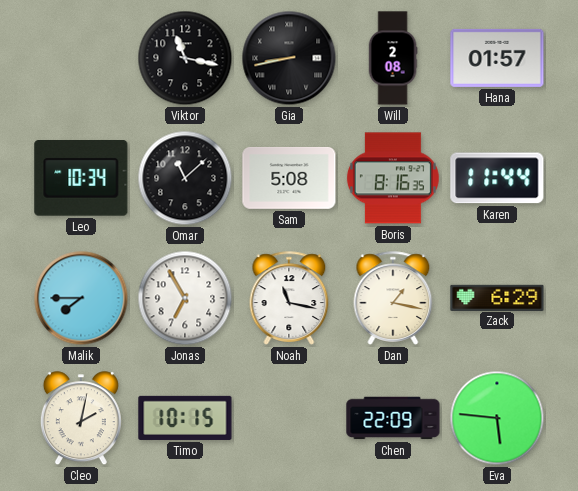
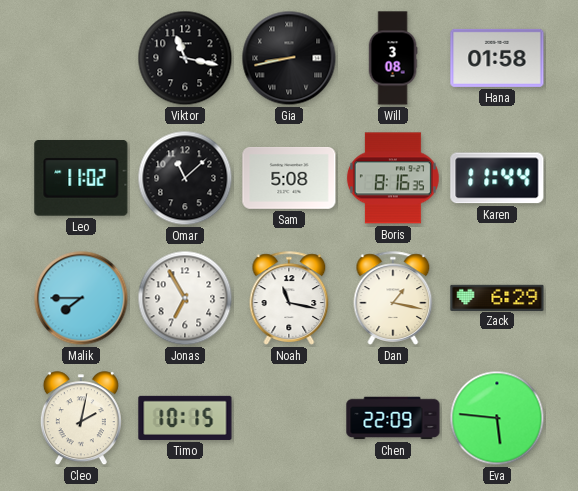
Will: 2:08 -> 3:08 (393, 58)
Hana: 01:57 -> 01:58 (497, 58)
Leo: 10:34 -> 11:02 (81, 179)
